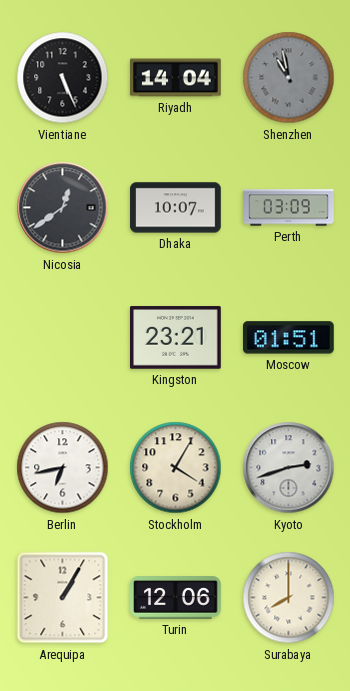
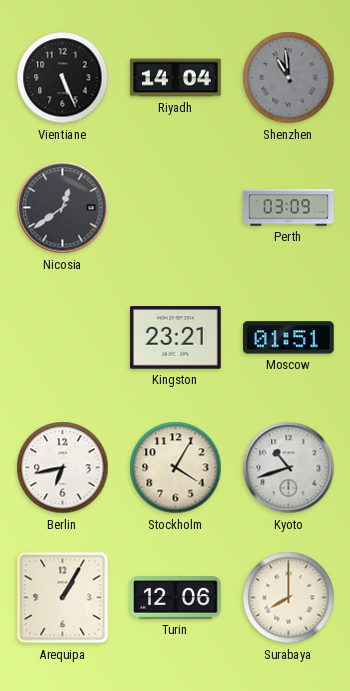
Shenzhen: 10:58 -> 10:59 (289, 78)
Dhaka: 10:07 -> none (176, 208)
Kyoto: 2:42 -> 10:42 (289, 468)
